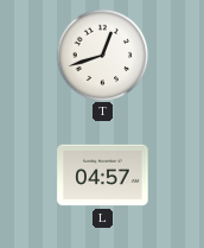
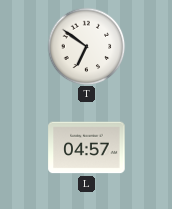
T: 12:42 -> 6:51 (86, 46)
